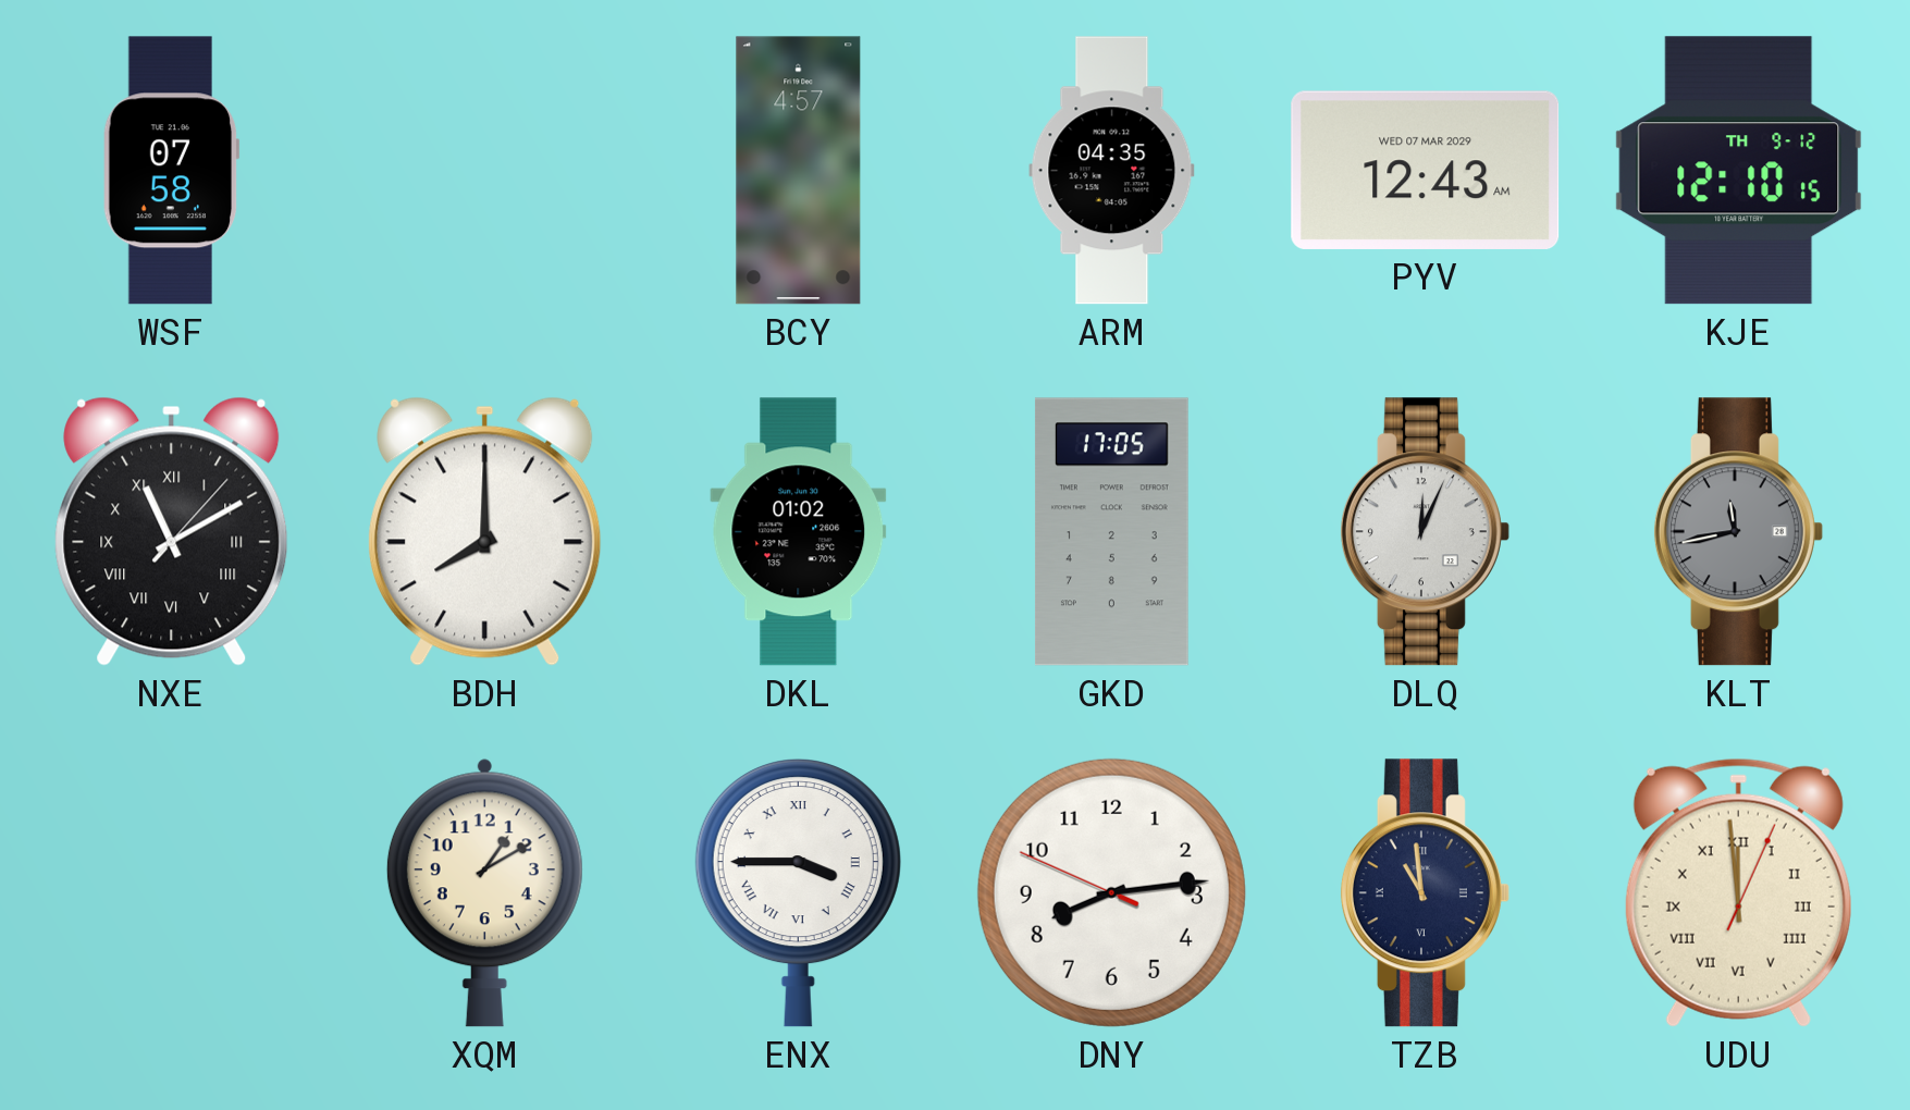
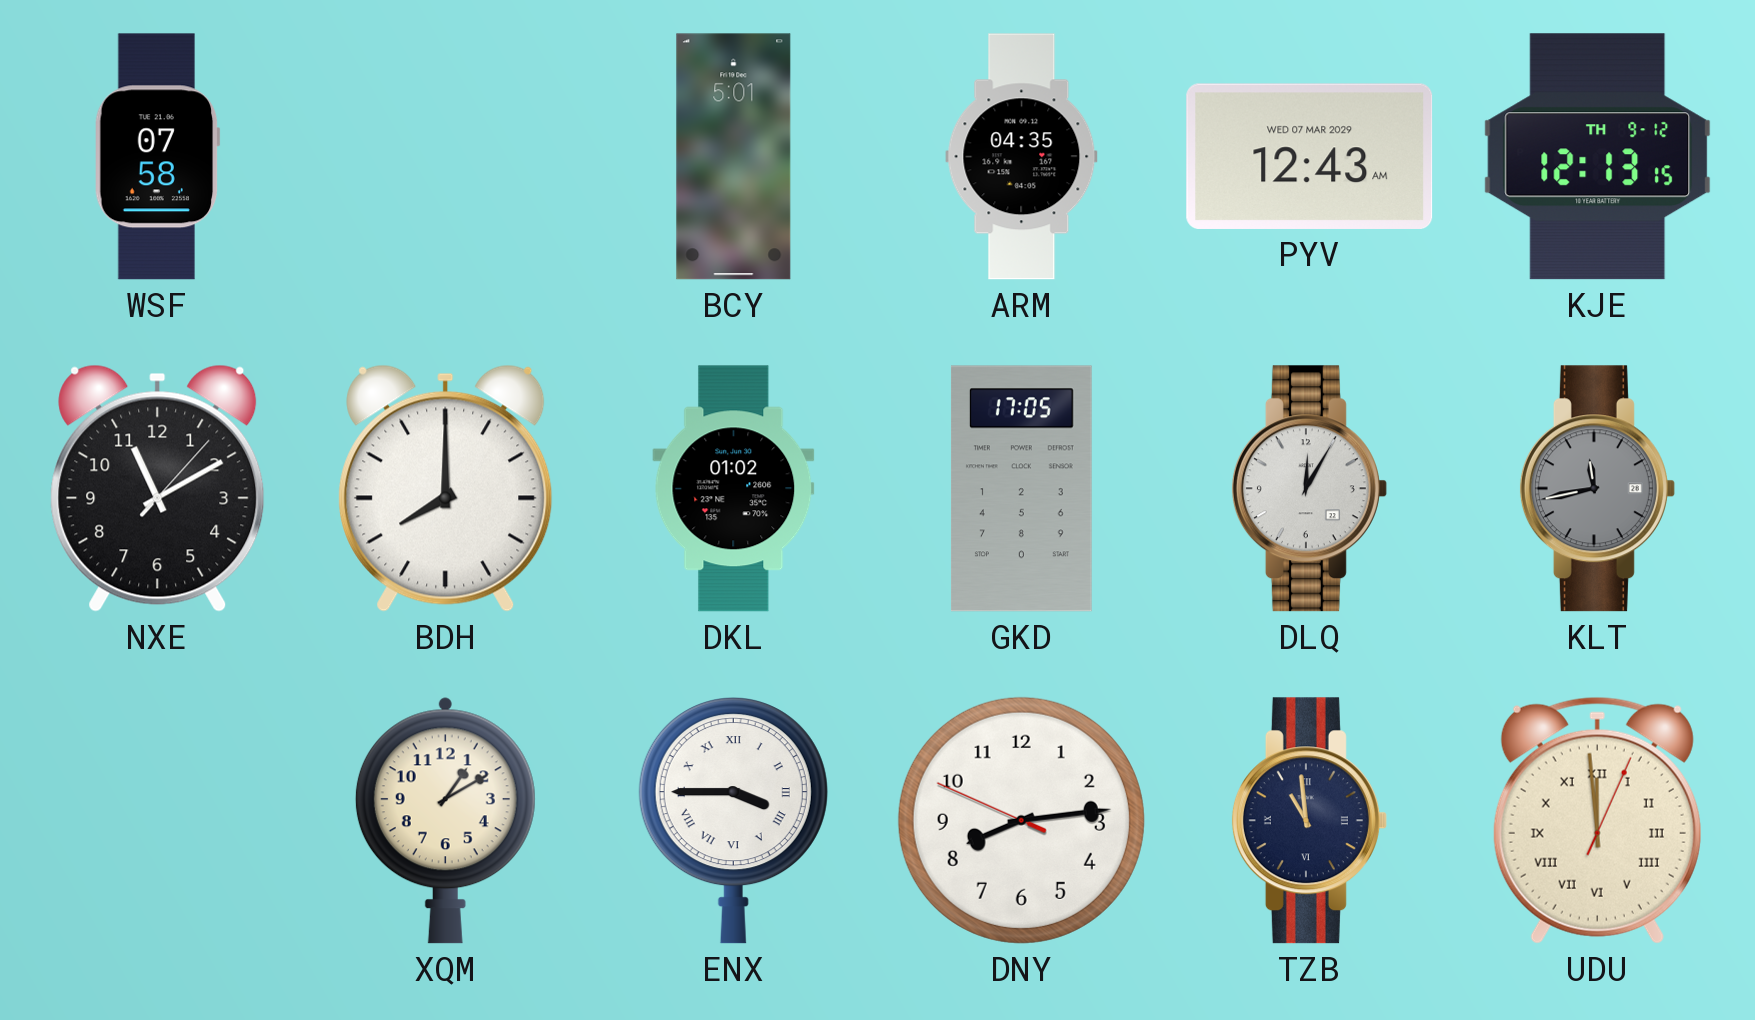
BCY: 4:57 -> 5:01 (734, 157)
KJE: 12:10 -> 12:13 (1598, 157)
NXE numerals: Roman -> Arabic (158, 488)
DLQ: 12:04 -> 12:05 (1309, 489)
